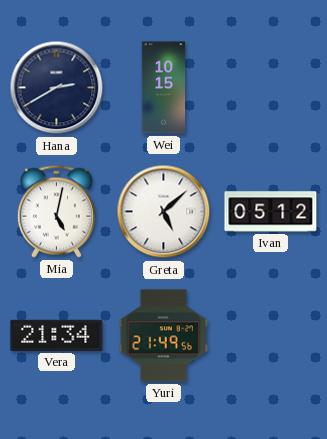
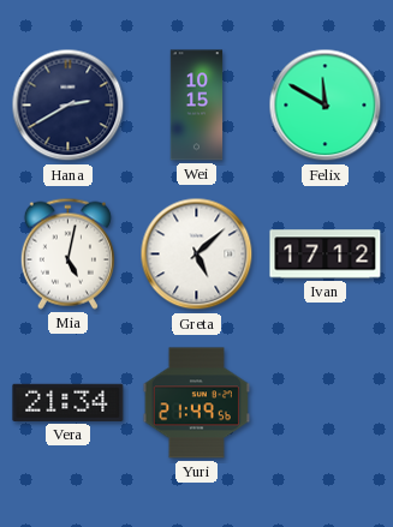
Felix: none -> 11:50 (326, 106)
Ivan: 05:12 -> 17:12 (326, 254)
